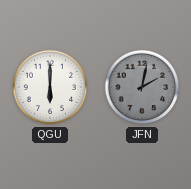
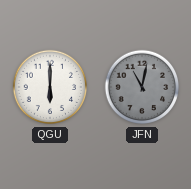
JFN: 2:02 -> 11:02 (142, 87)
